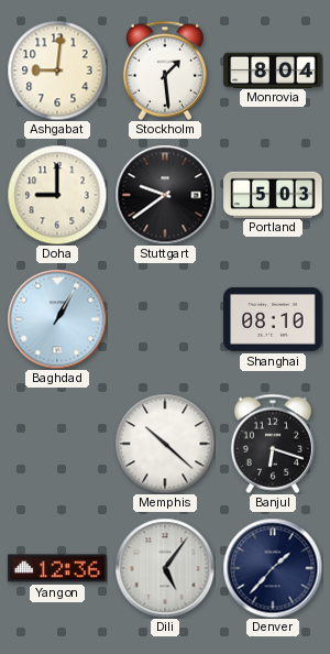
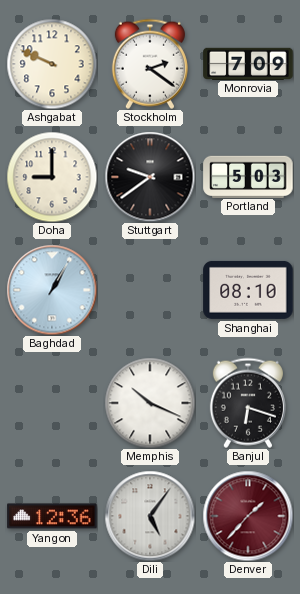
Ashgabat: 9:01 -> 9:49 (52, 64)
Stockholm: 1:29 -> 2:21 (150, 64)
Monrovia: 8:04 -> 7:09 (248, 63)
Memphis: 10:22 -> 10:19 (150, 403)
Denver dial: navy -> burgundy (248, 516)
